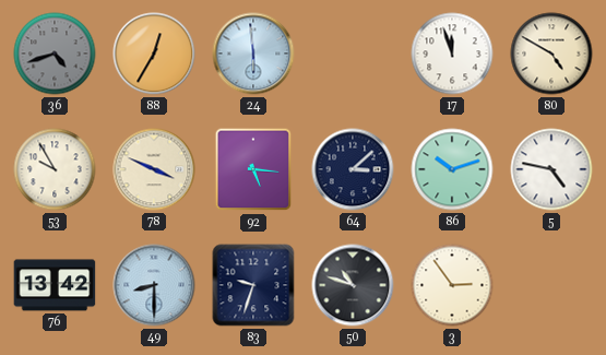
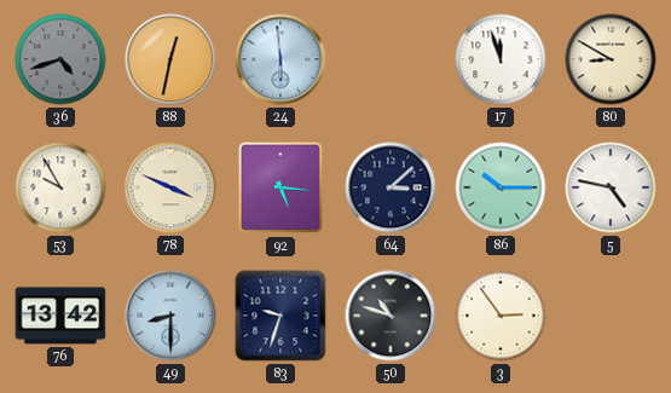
88: 12:35 -> 12:32 (170, 59)
80: 4:50 -> 8:50 (611, 59)
86: 10:12 -> 10:15 (501, 187)
